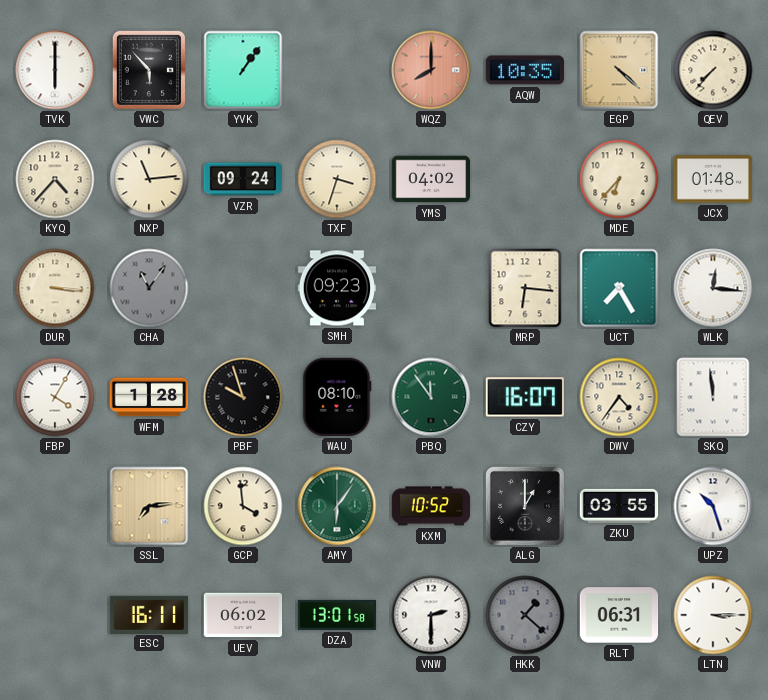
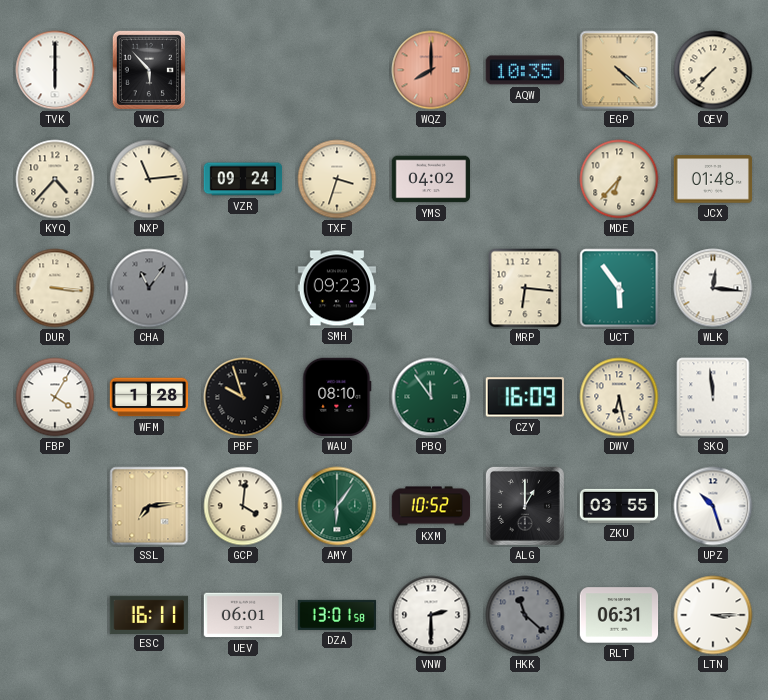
YVK: 1:06 -> none (243, 70)
UCT: 7:25 -> 5:54 (619, 288)
CZY: 16:07 -> 16:09 (525, 397)
DWV: 4:36 -> 6:28 (619, 397)
GCP: 3:59 -> 4:01 (243, 506)
UEV: 06:02 -> 06:01 (243, 615)
HKK: 1:22 -> 11:22 (525, 615)
